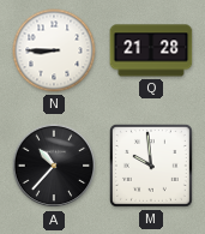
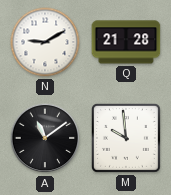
N: 8:45 -> 9:10 (45, 42)
A: 10:37 -> 11:09 (45, 138)
